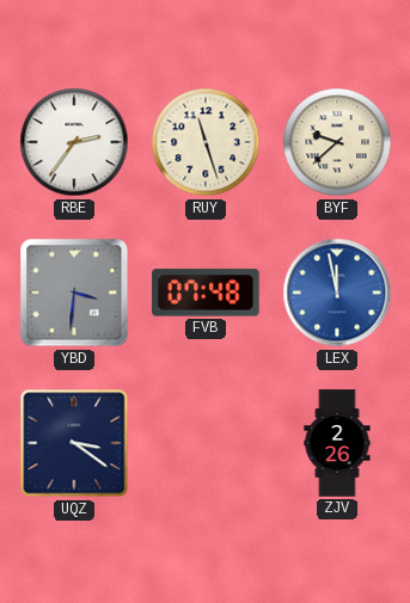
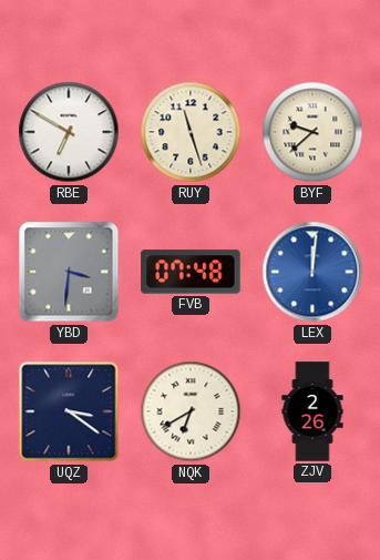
RBE: 2:36 -> 6:50 (69, 132)
LEX: 11:58 -> 12:01 (312, 272)
NQK: none -> 6:40 (191, 411)
